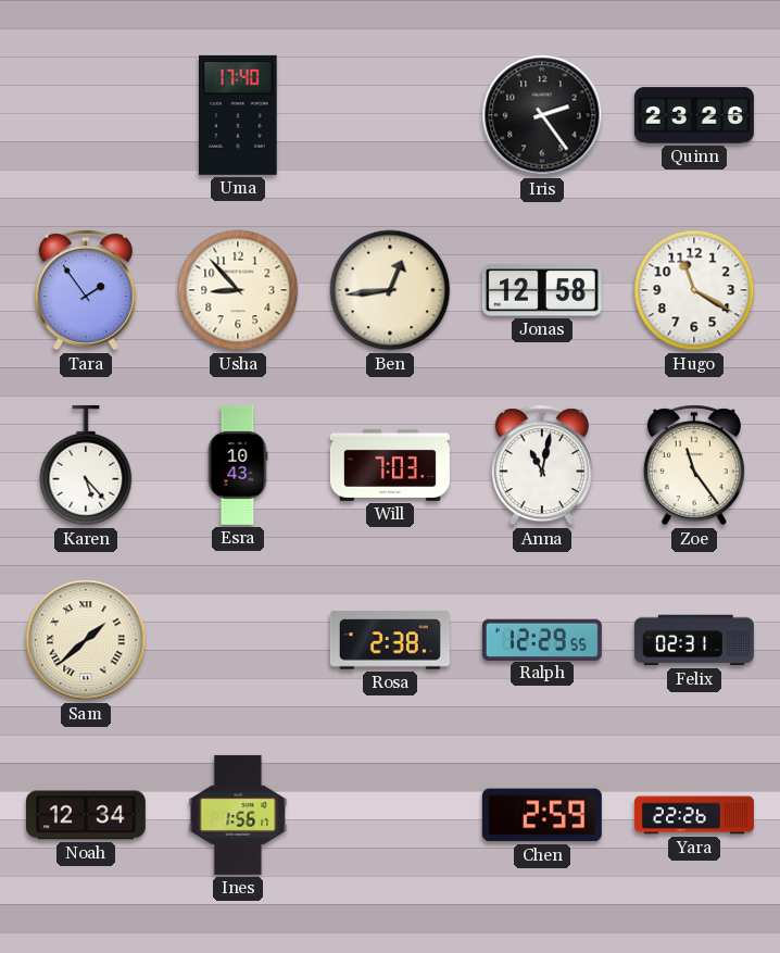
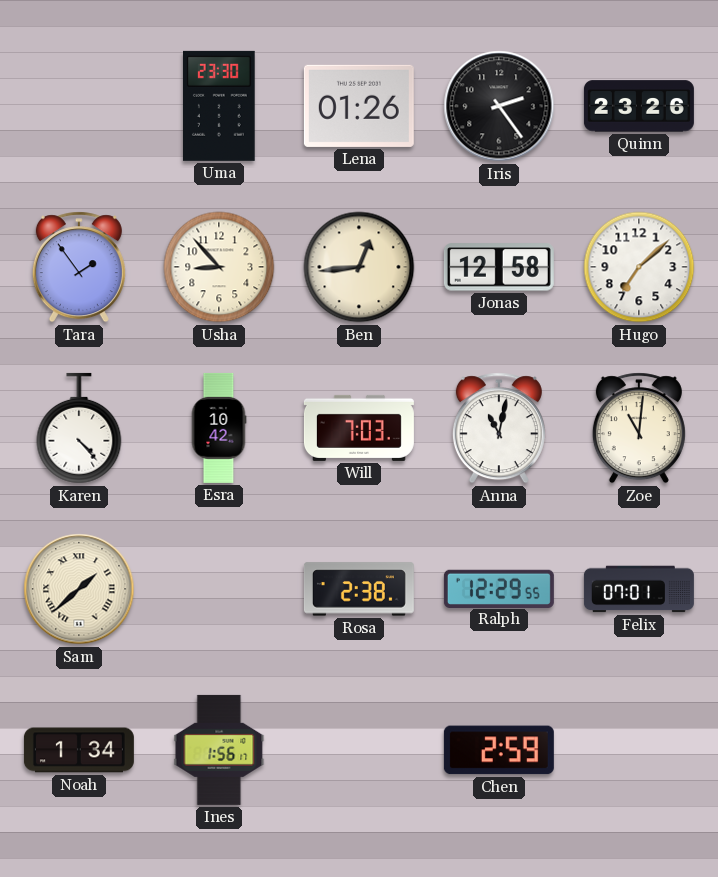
Uma: 17:40 -> 23:30 (220, 106)
Lena: none -> 01:26 (359, 106)
Hugo: 11:20 -> 7:08 (639, 267)
Karen: 5:23 -> 4:23 (79, 428)
Esra: 10:43 -> 10:42 (219, 428)
Zoe: 11:24 -> 11:01 (639, 428)
Felix: 02:31 -> 07:01 (639, 589)
Noah: 12:34 -> 1:34 (79, 750)
Yara: 22:26 -> none (694, 815)
